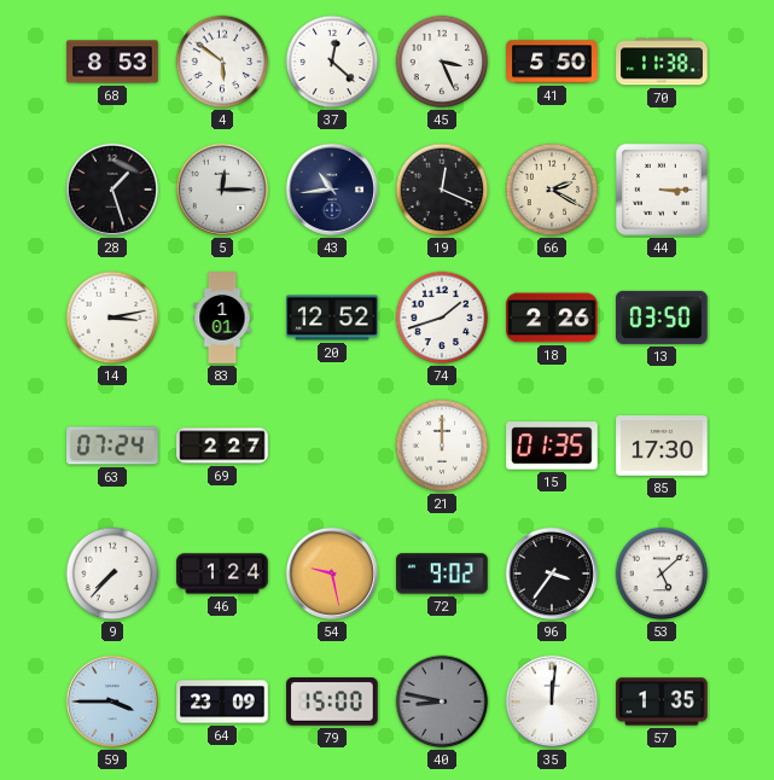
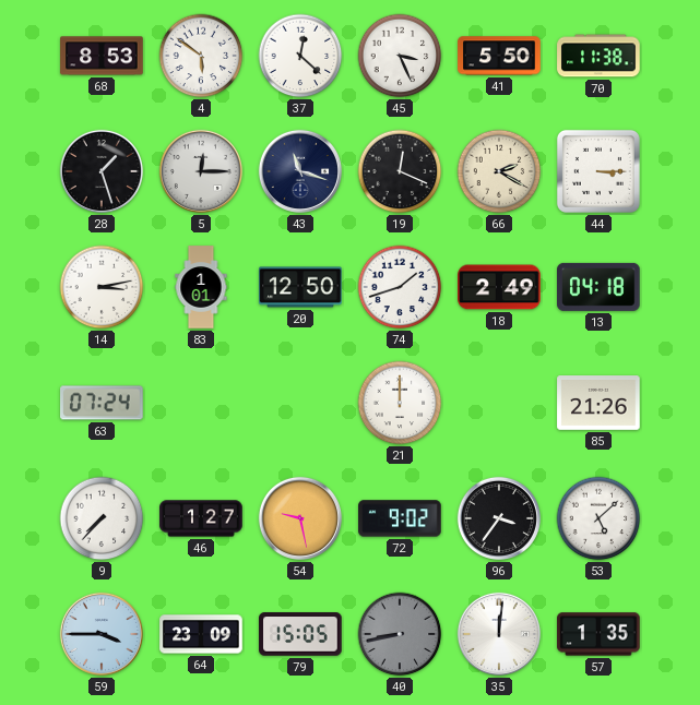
43: 10:44 -> 11:18 (300, 171)
20: 12:52 -> 12:50 (300, 287)
18: 2:26 -> 2:49 (499, 287)
13: 03:50 -> 04:18 (598, 287)
69: 2:27 -> none (222, 446)
15: 01:35 -> none (552, 446)
85: 17:30 -> 21:26 (598, 404)
46: 1:24 -> 1:27 (201, 518)
79: 15:00 -> 15:05 (300, 634)
40: 8:47 -> 8:43 (400, 634)
